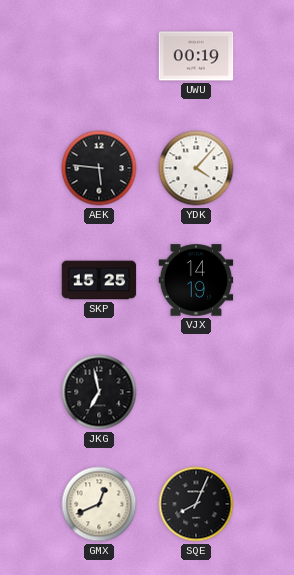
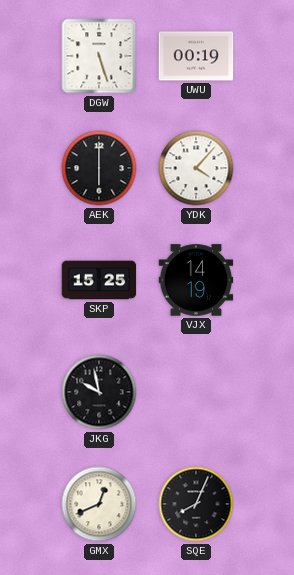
DGW: none -> 5:27 (99, 56)
AEK: 5:46 -> 6:00 (99, 168)
JKG: 6:58 -> 9:58 (99, 392)
